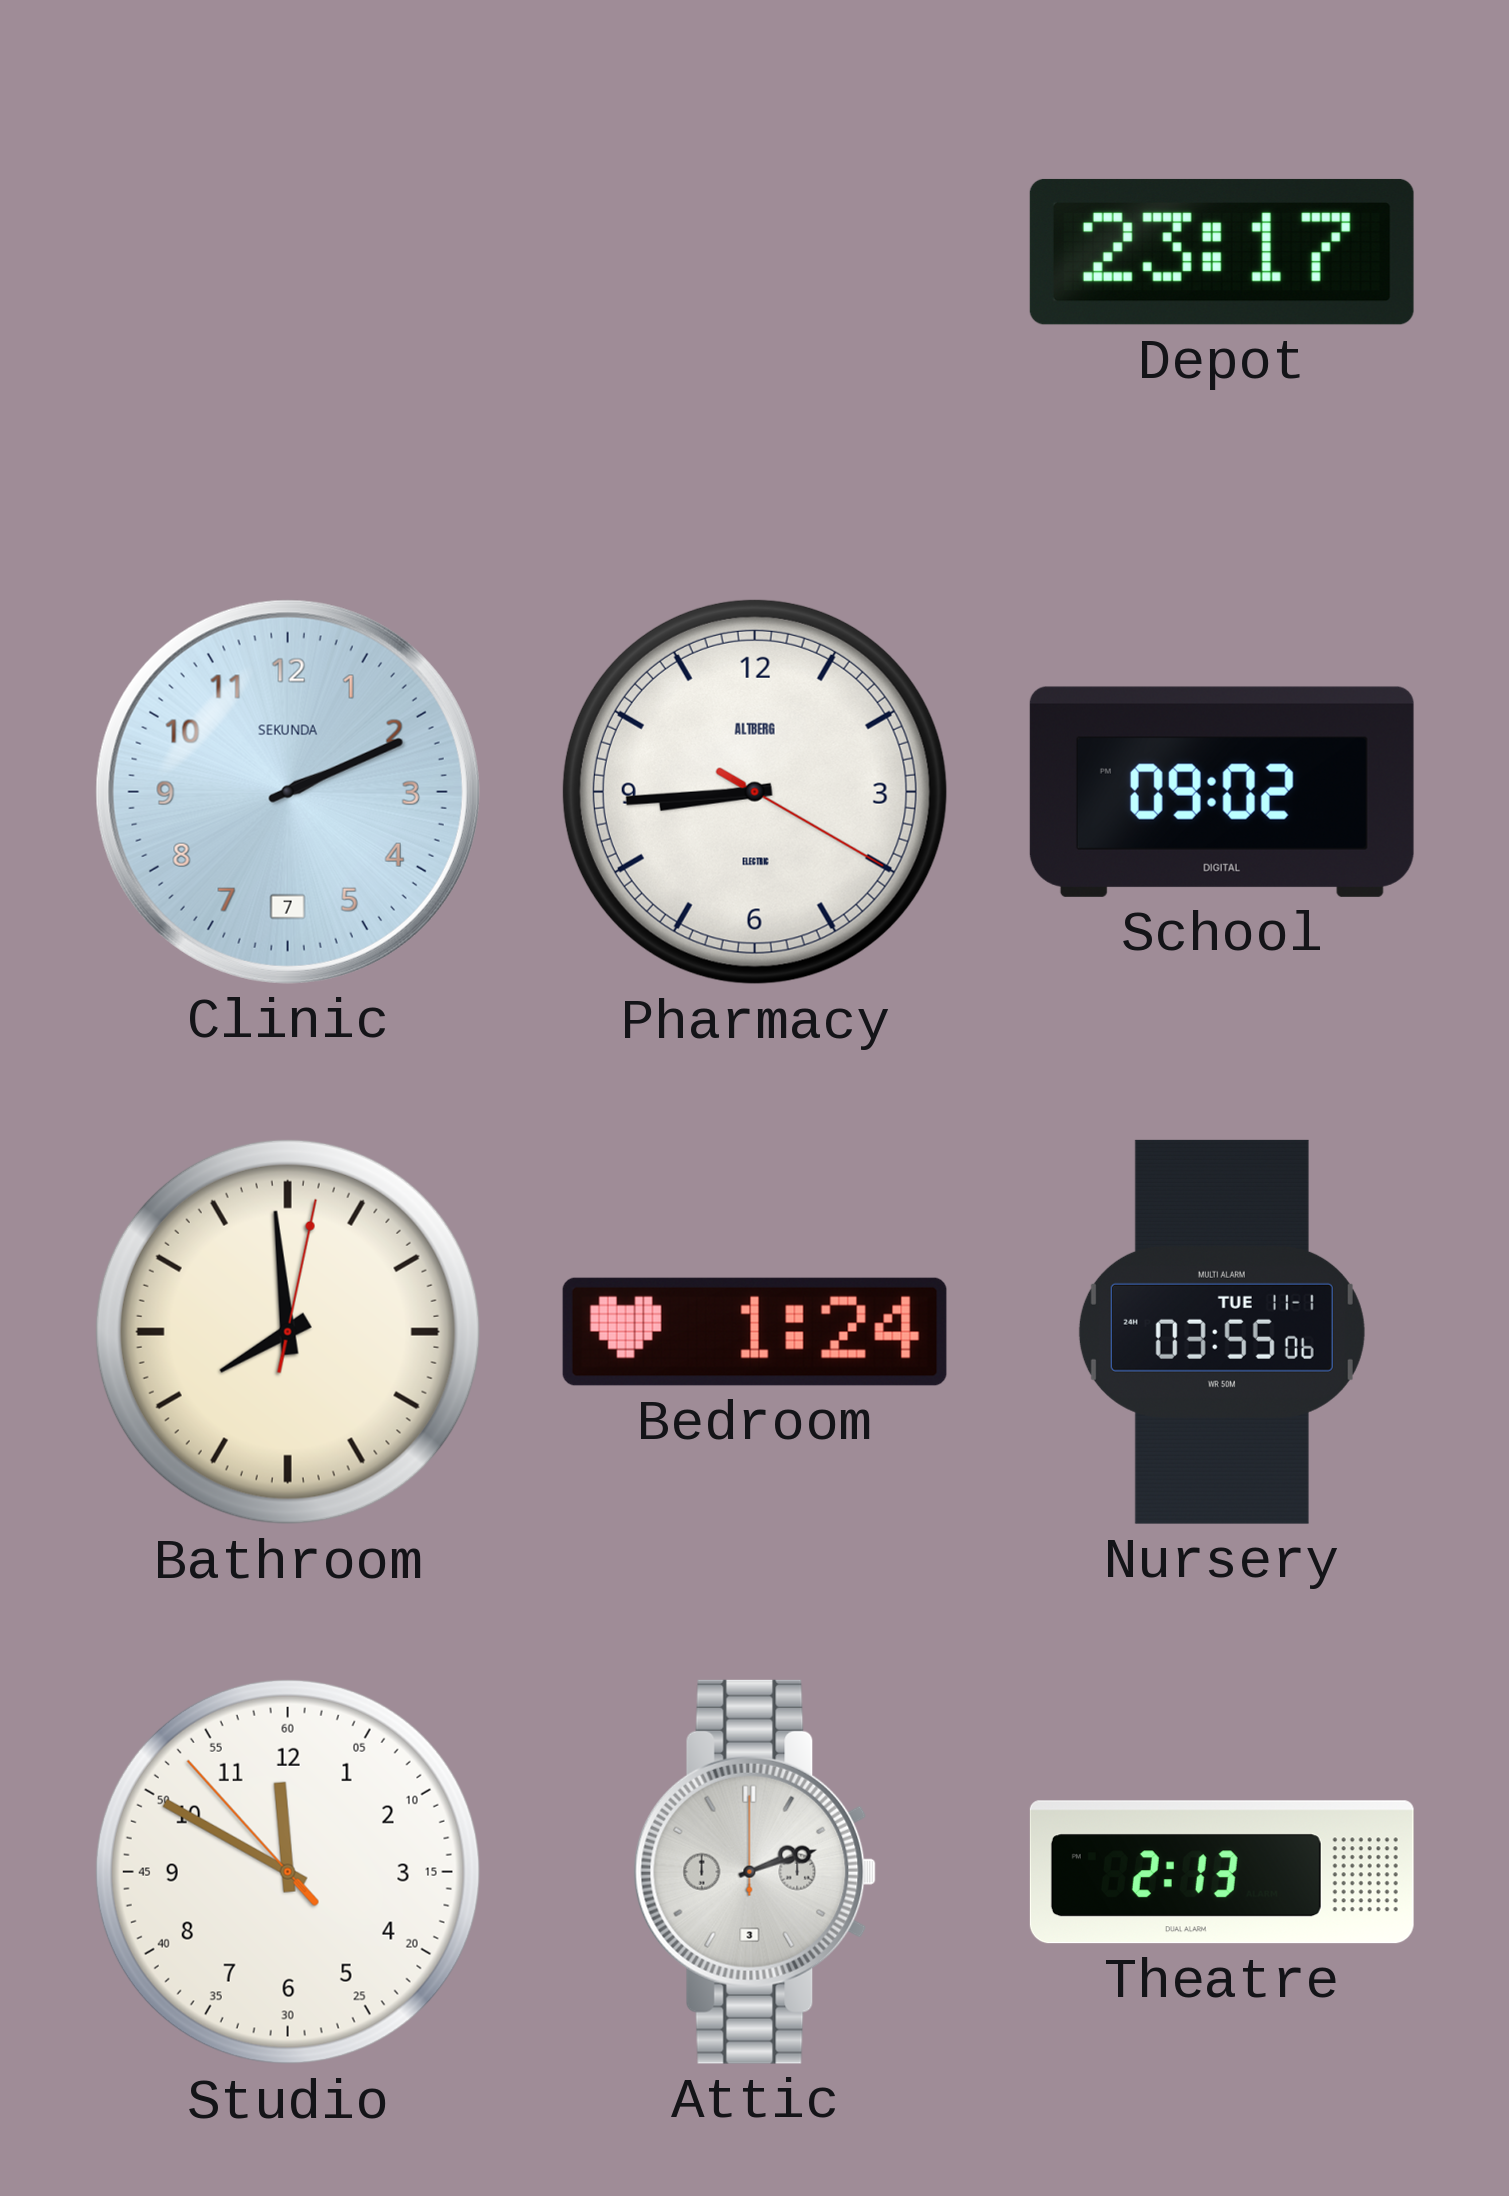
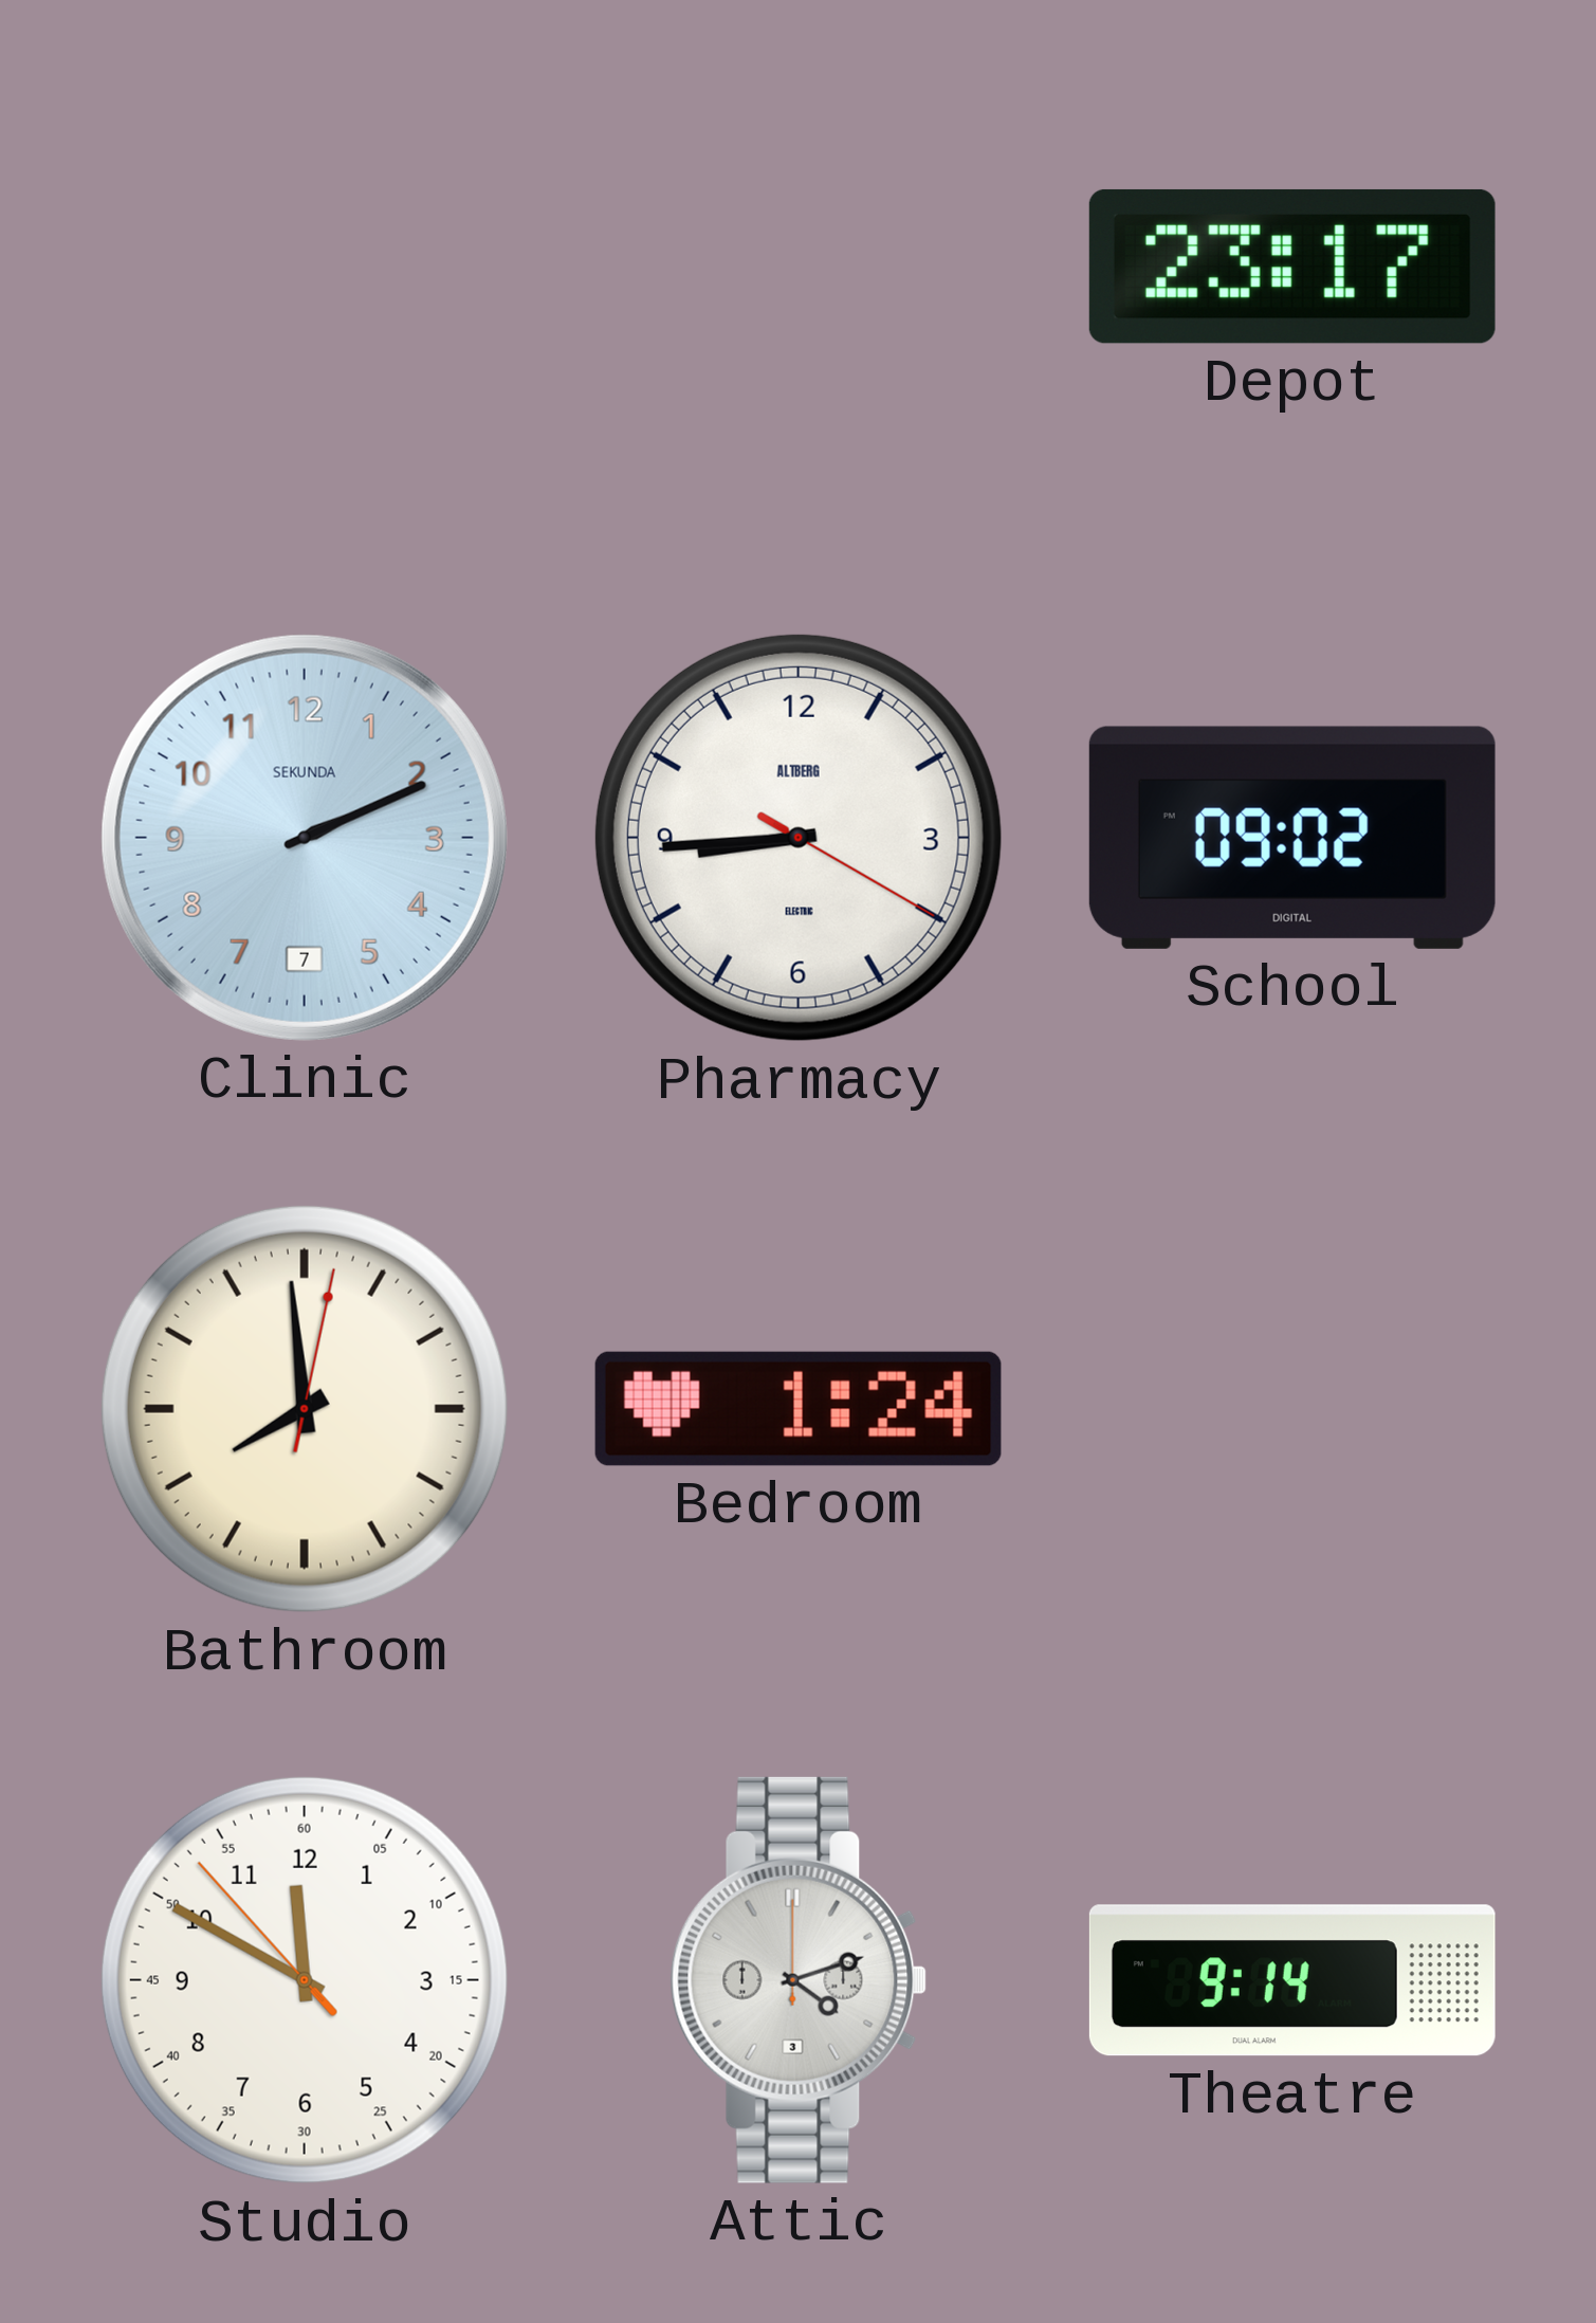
Nursery: 03:55 -> none (1222, 1332)
Attic: 2:12 -> 4:12 (799, 1980)
Theatre: 2:13 -> 9:14 (1292, 1980)
